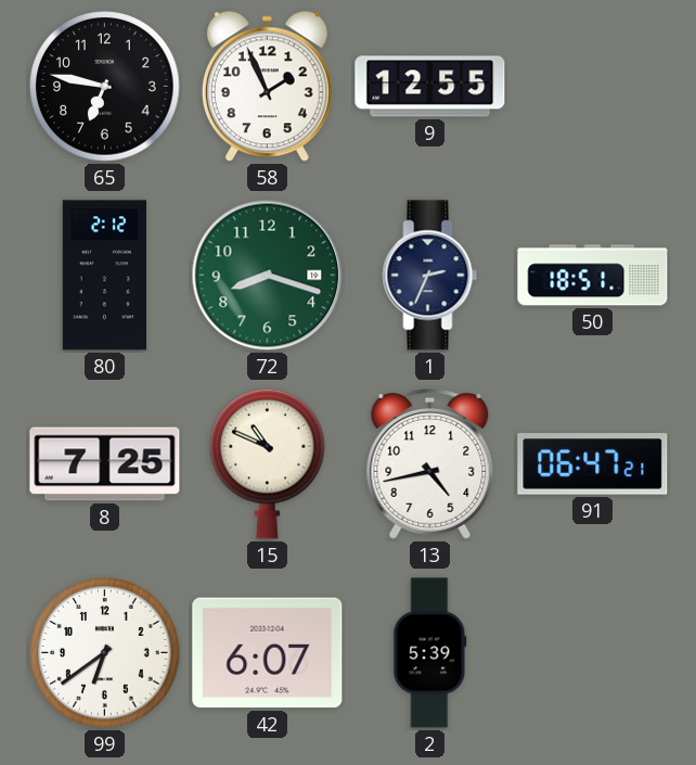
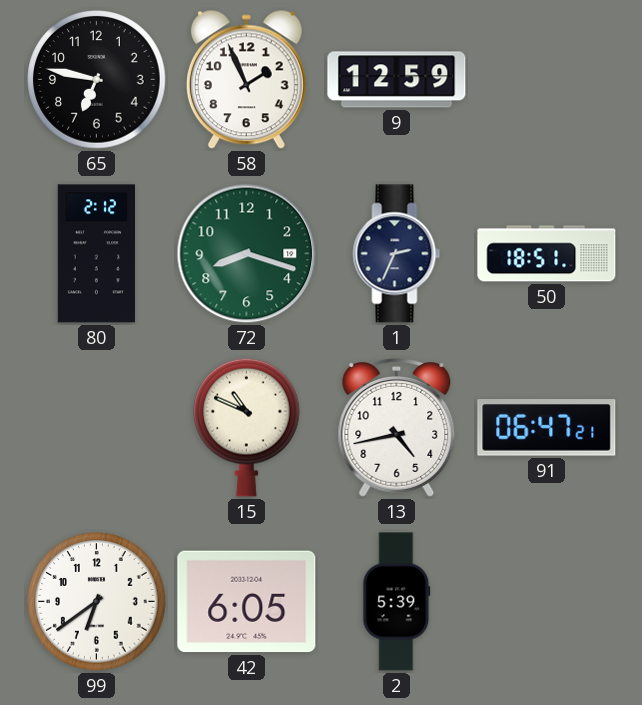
9: 12:55 -> 12:59 (397, 80)
8: 7:25 -> none (105, 464)
42: 6:07 -> 6:05 (247, 602)
